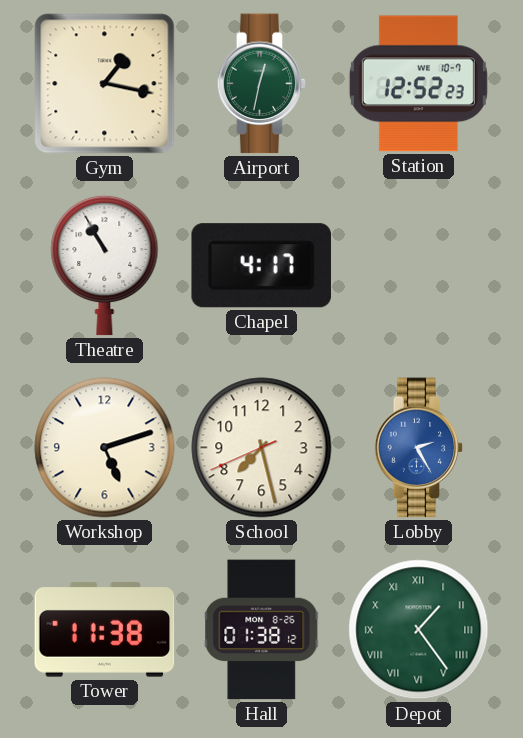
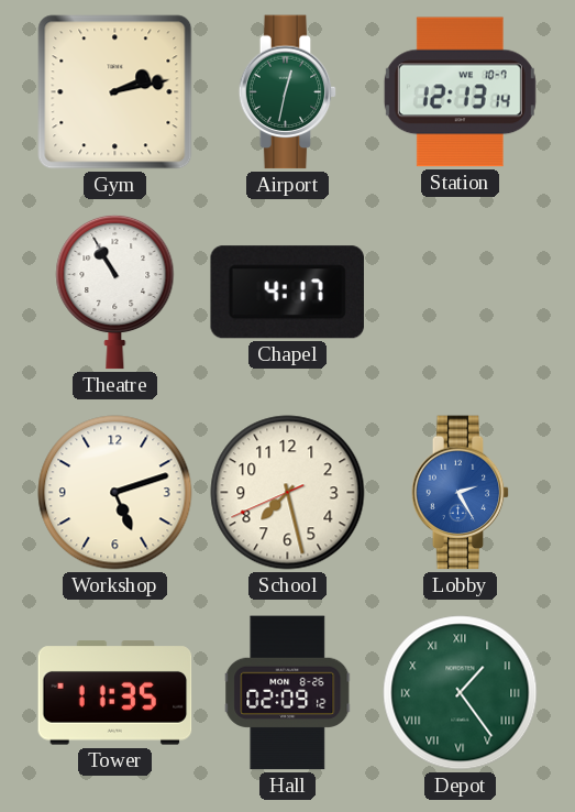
Gym: 1:17 -> 2:13 (115, 92)
Station: 12:52 -> 12:13 (460, 92)
Tower: 11:38 -> 11:35 (115, 693)
Hall: 01:38 -> 02:09 (288, 693)
